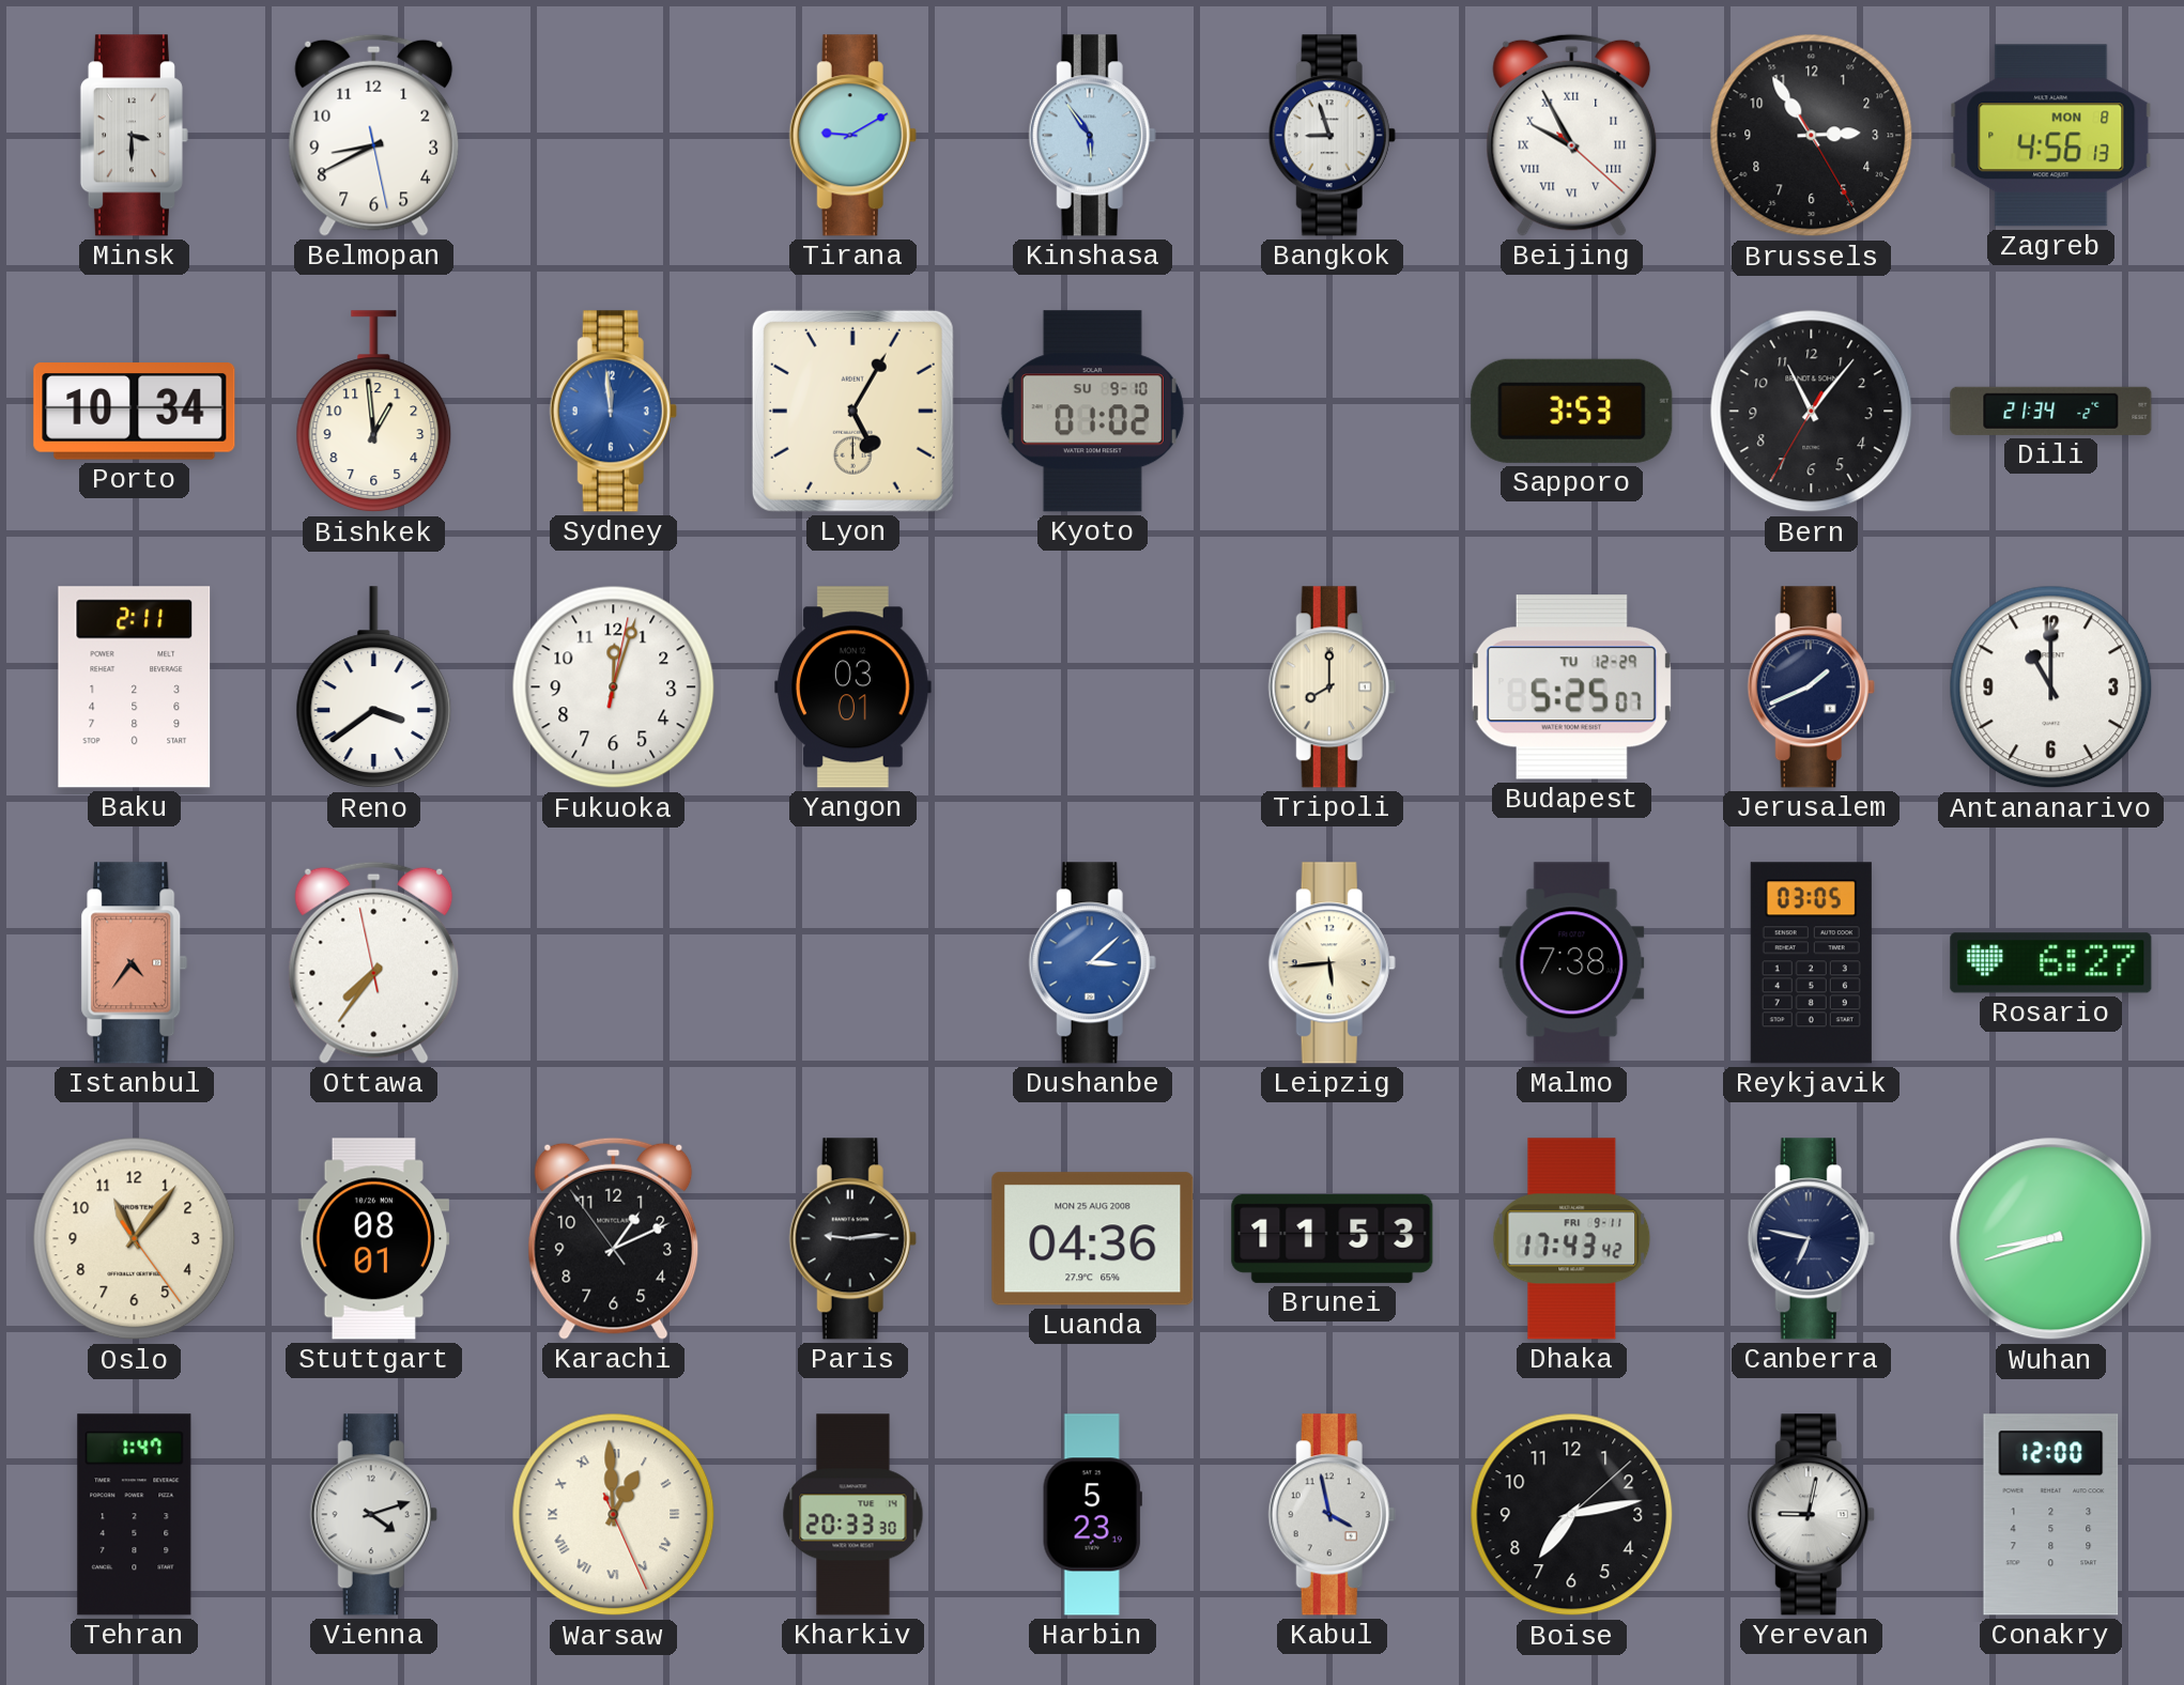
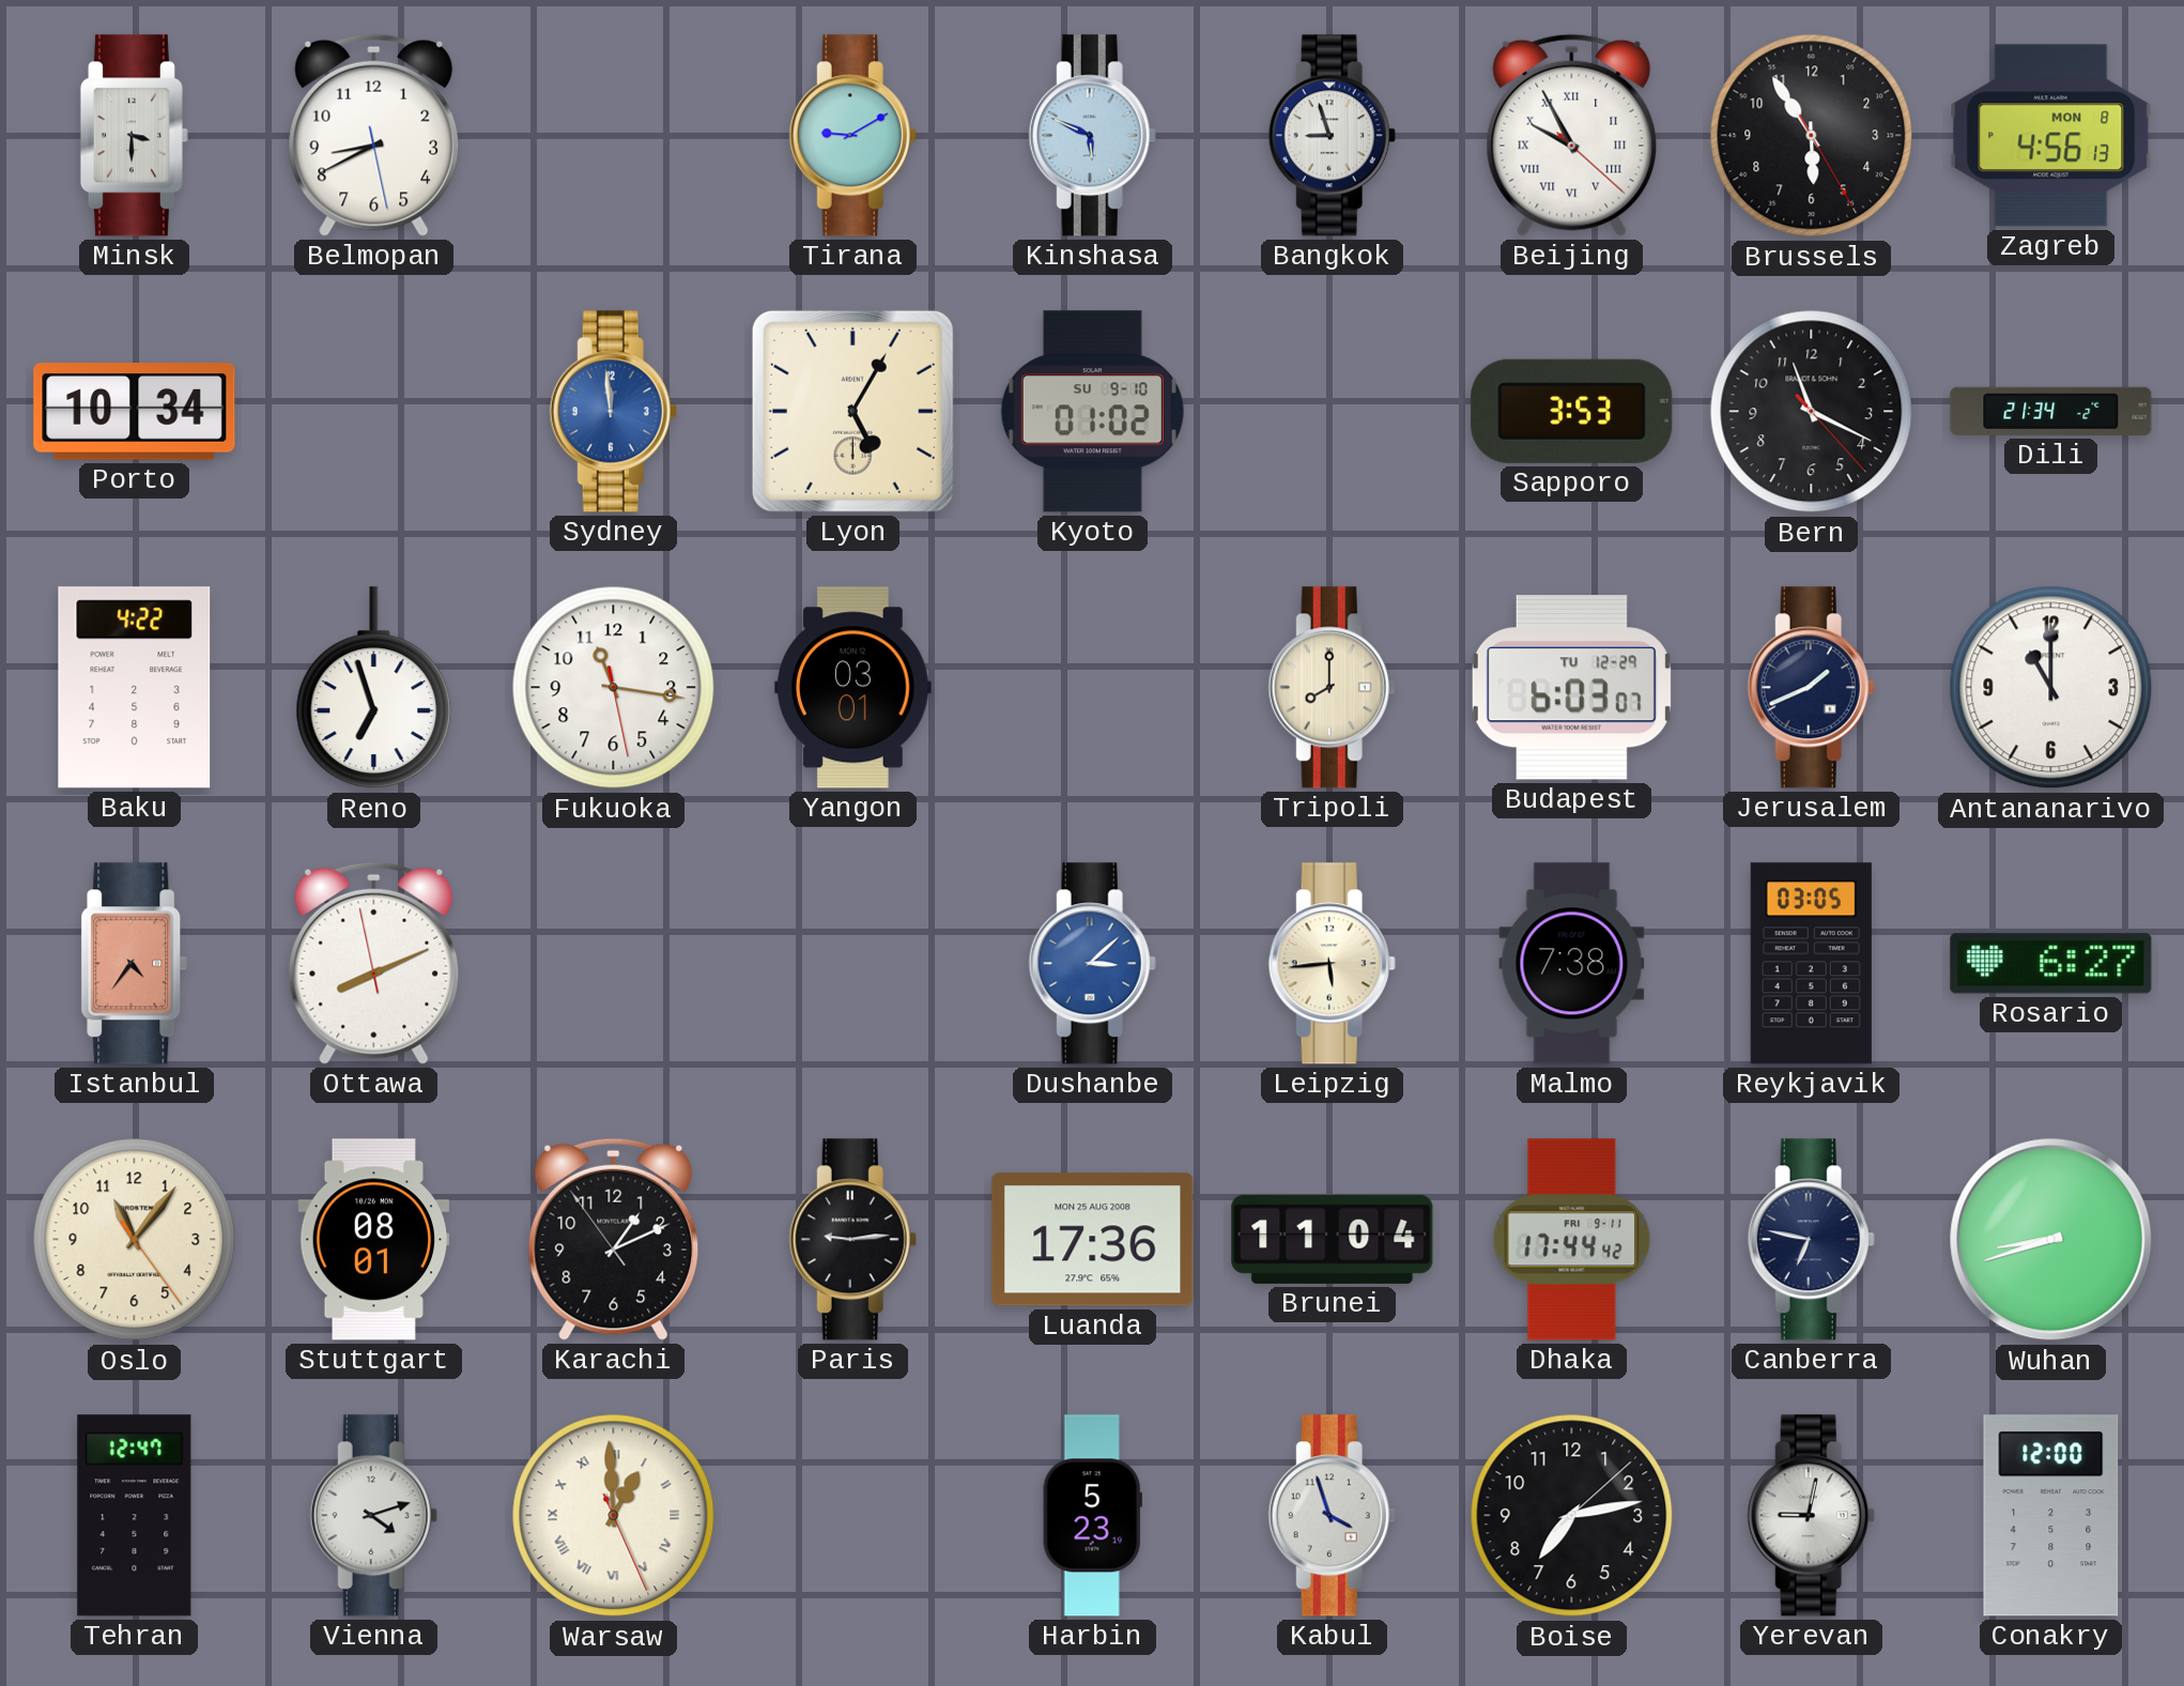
Kinshasa: 5:54 -> 5:49 (1092, 136)
Brussels: 2:54 -> 5:54 (1812, 136)
Bishkek: 12:59 -> none (374, 412)
Bern: 11:06 -> 11:19 (1812, 412)
Baku: 2:11 -> 4:22 (135, 688)
Reno: 3:39 -> 6:57 (374, 688)
Fukuoka: 12:03 -> 11:16 (614, 688)
Budapest: 5:25 -> 6:03 (1571, 688)
Ottawa: 7:35 -> 8:10 (374, 963)
Luanda: 04:36 -> 17:36 (1093, 1240)
Brunei: 11:53 -> 11:04 (1333, 1239)
Dhaka: 17:43 -> 17:44 (1572, 1240)
Tehran: 1:47 -> 12:47 (135, 1516)
Kharkiv: 20:33 -> none (853, 1515)
Kabul: 3:58 -> 3:57 (1332, 1516)
